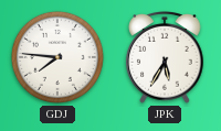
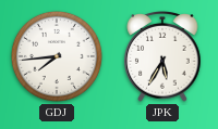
GDJ: 7:46 -> 7:44 (57, 56)
